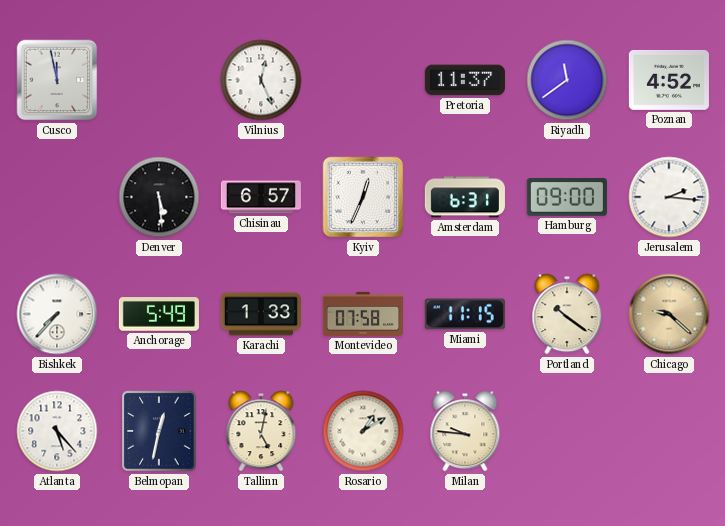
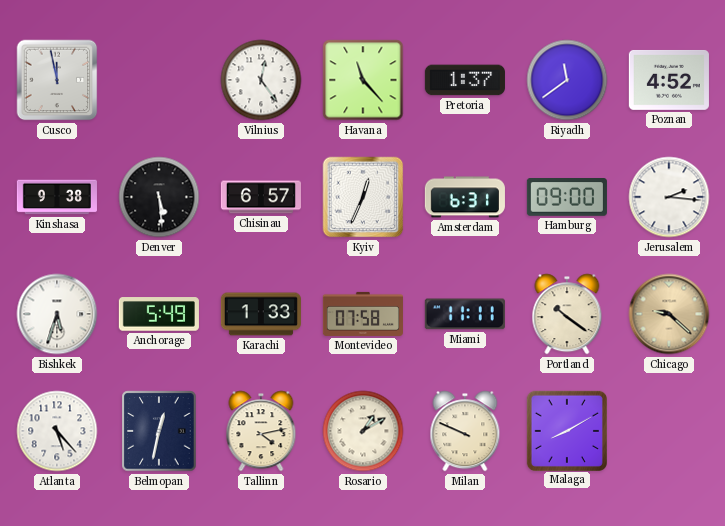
Vilnius: 12:26 -> 12:24 (261, 80)
Havana: none -> 11:23 (363, 80)
Pretoria: 11:37 -> 1:37 (465, 80)
Kinshasa: none -> 9:38 (57, 197)
Bishkek: 7:37 -> 5:33 (57, 314)
Miami: 11:15 -> 11:11 (465, 314)
Tallinn: 5:02 -> 4:13 (261, 431)
Milan: 9:46 -> 9:49 (465, 431)
Malaga: none -> 8:10 (566, 430)
